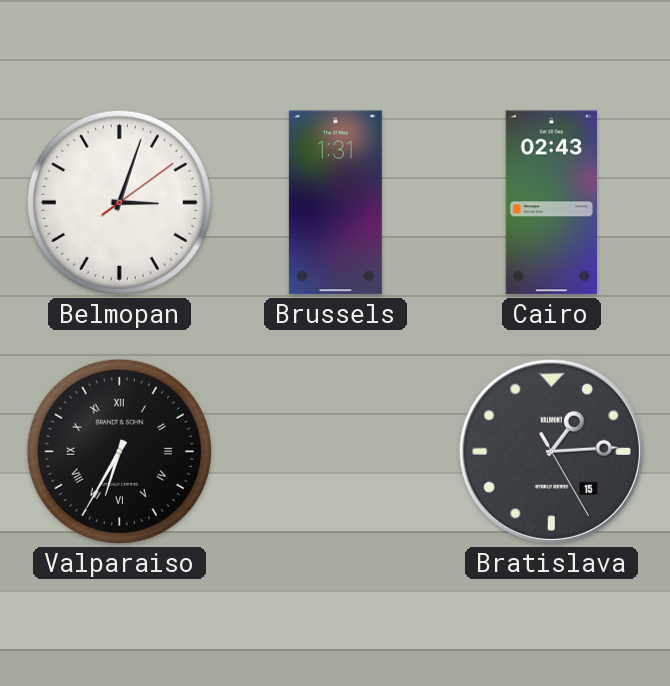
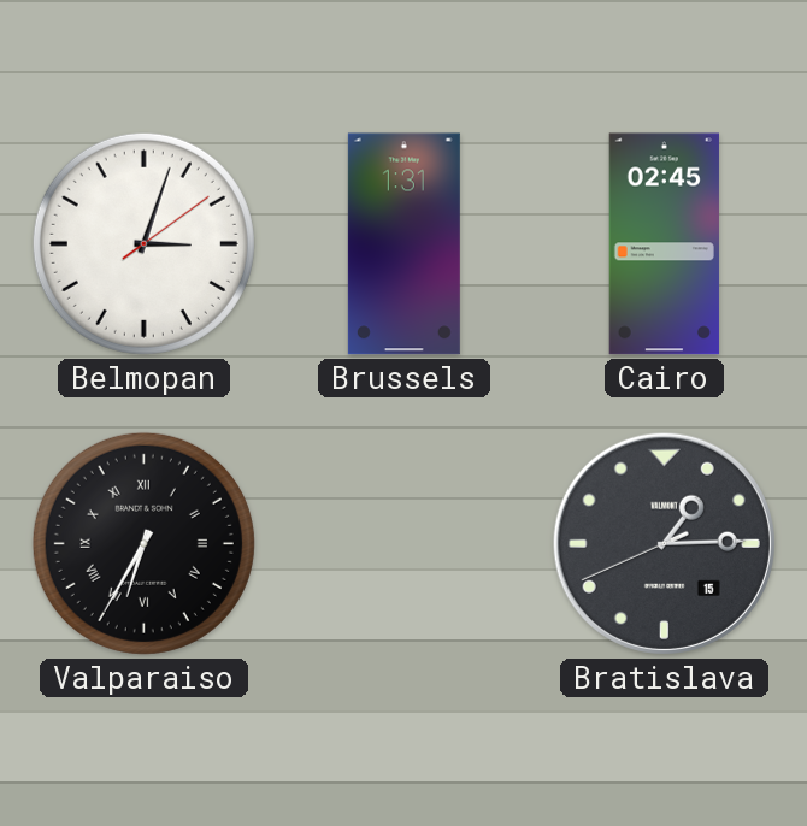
Cairo: 02:43 -> 02:45 (664, 244)
Bratislava: 1:14:25 -> 1:14:41 (664, 543)
